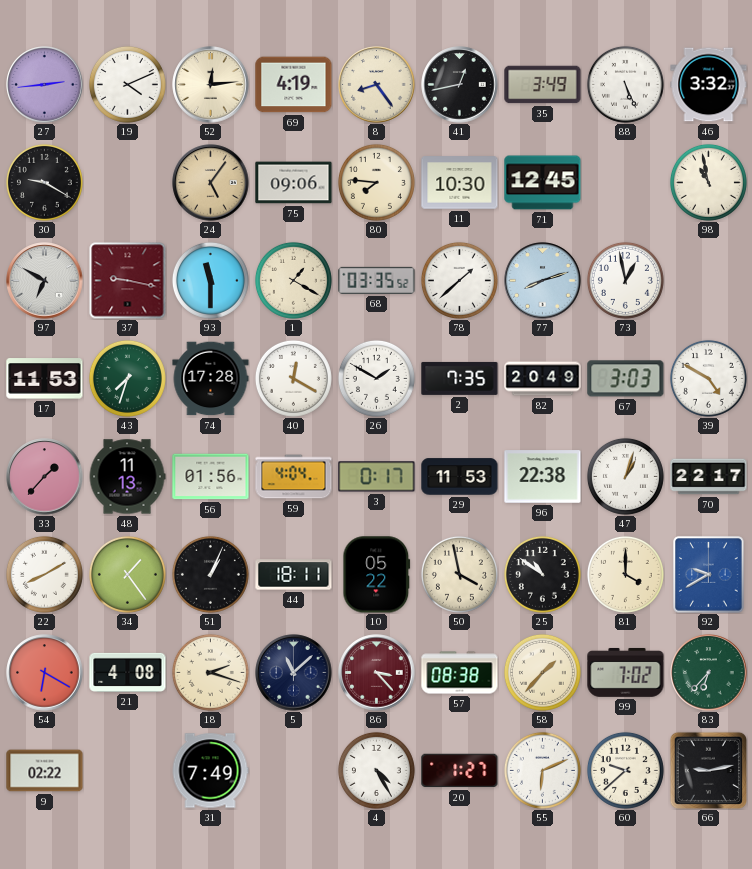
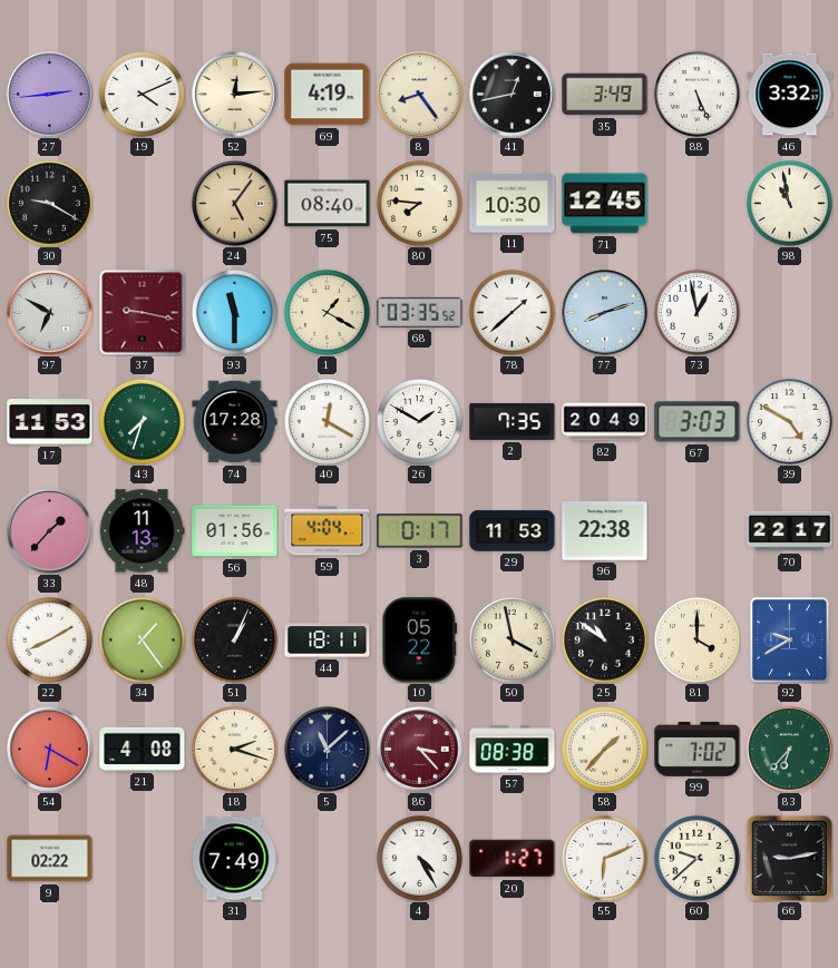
75: 09:06 -> 08:40 (328, 204)
47: 1:03 -> none (625, 476)
